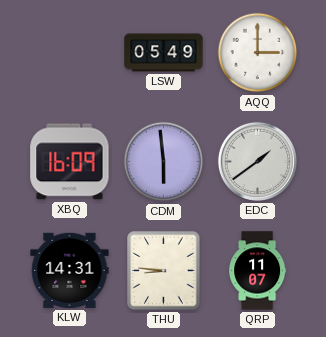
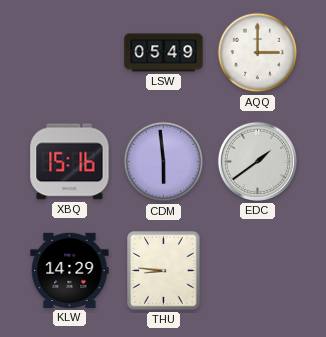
XBQ: 16:09 -> 15:16 (70, 162)
KLW: 14:31 -> 14:29 (70, 270)
QRP: 11:07 -> none (258, 271)
